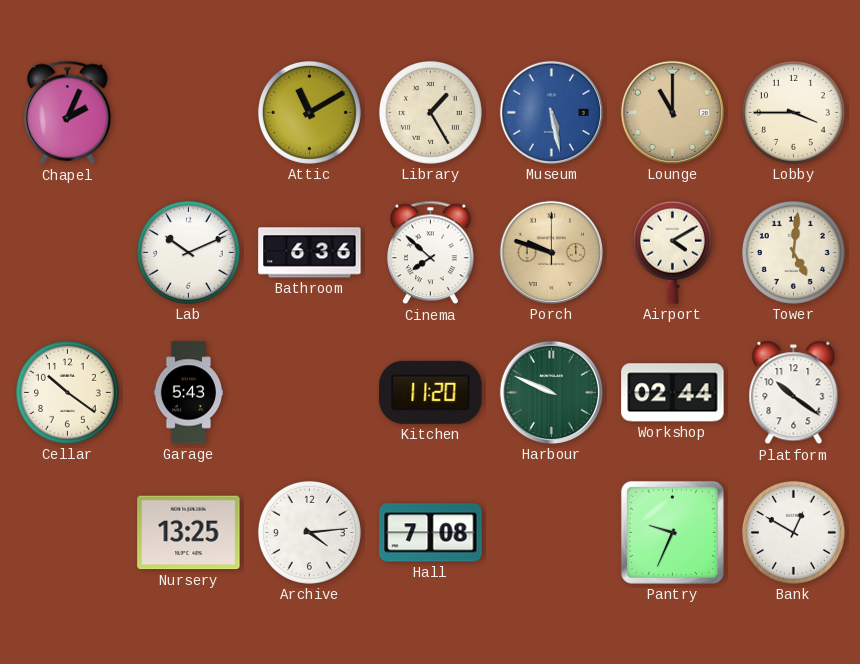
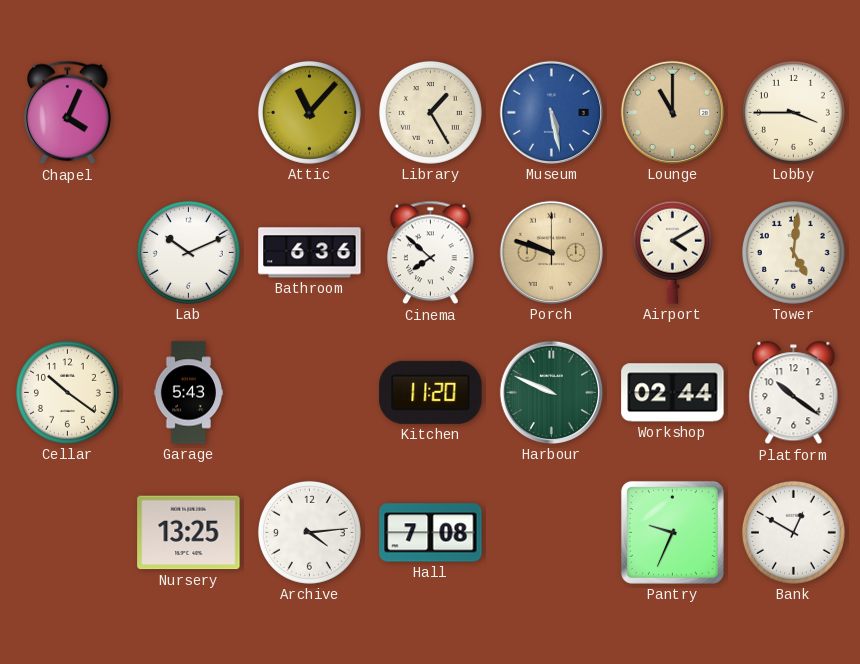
Chapel: 2:04 -> 4:04 (68, 113)
Attic: 11:10 -> 11:07 (309, 112)
